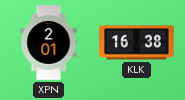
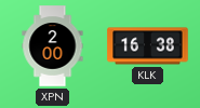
XPN: 2:01 -> 2:00 (53, 46)
